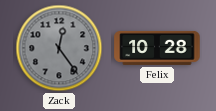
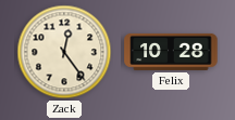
Zack dial: grey -> cream (64, 52)
